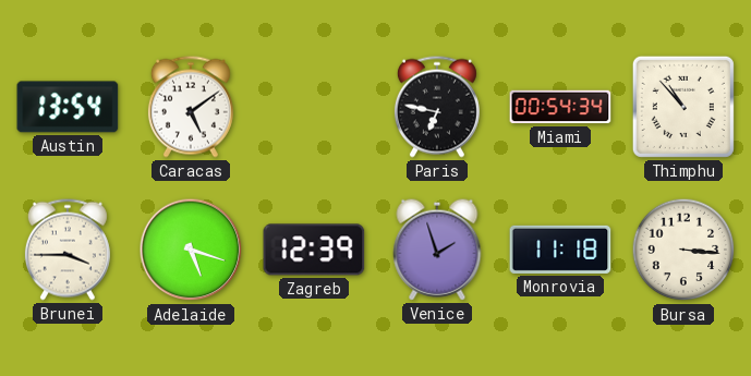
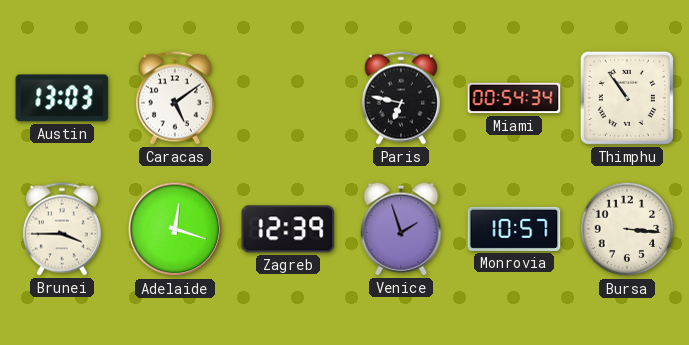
Austin: 13:54 -> 13:03 (62, 98)
Thimphu: 10:53 -> 10:54 (627, 98)
Adelaide: 5:18 -> 12:18 (175, 229)
Monrovia: 11:18 -> 10:57 (514, 229)
